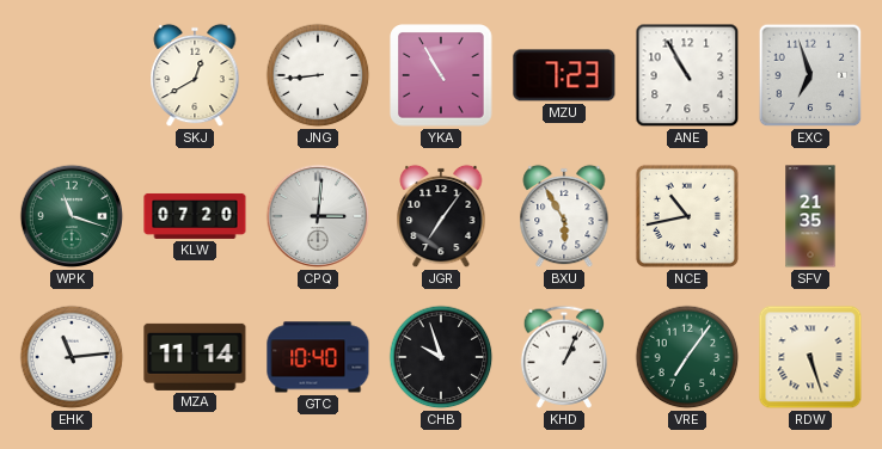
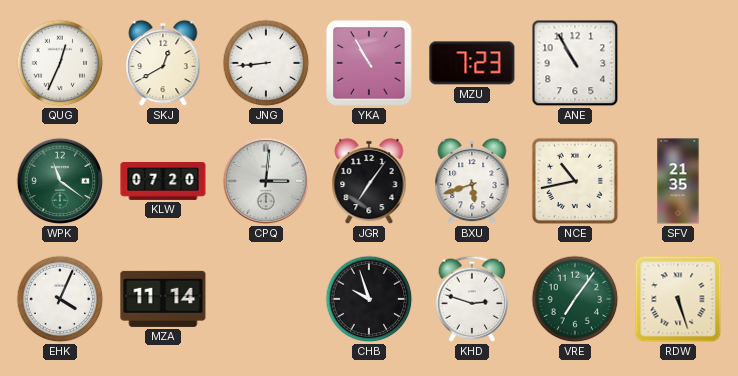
QUG: none -> 12:34 (60, 63)
EXC: 6:57 -> none (810, 75)
WPK: 11:18 -> 11:21 (60, 181)
BXU: 5:55 -> 5:42 (472, 181)
EHK: 11:14 -> 4:04 (60, 299)
GTC: 10:40 -> none (318, 357)
KHD: 1:04 -> 2:48 (472, 299)
